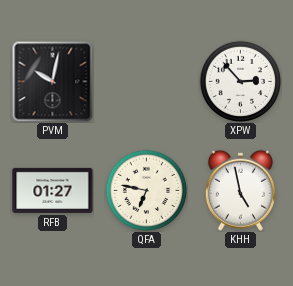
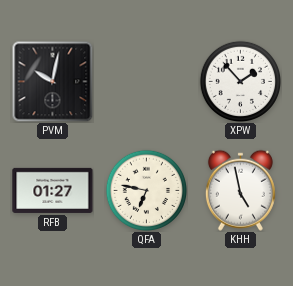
XPW: 2:53 -> 1:53 (240, 81)
